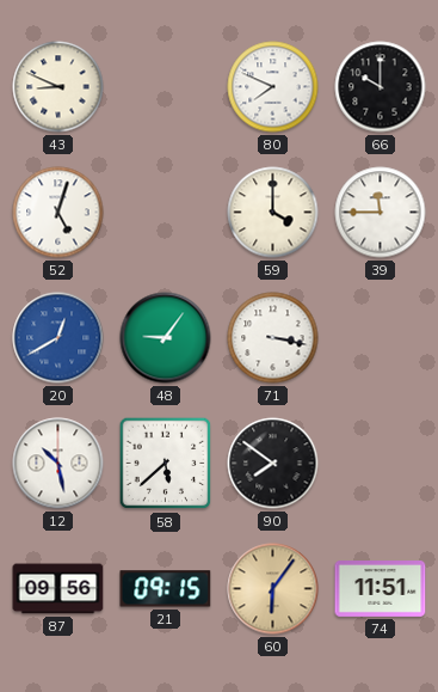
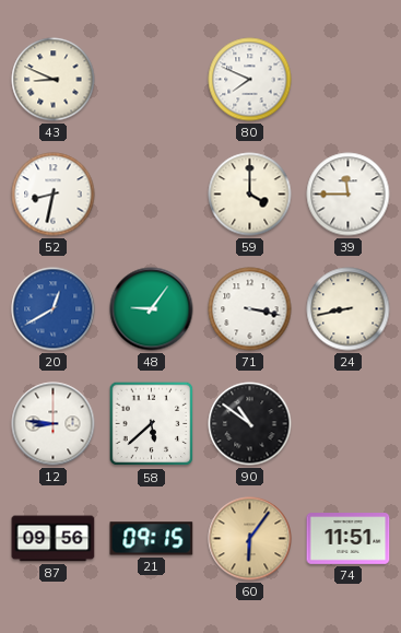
66: 10:00 -> none (381, 87)
52: 5:03 -> 8:32 (54, 195)
24: none -> 8:43 (349, 309)
12: 10:28 -> 8:46 (54, 424)
90: 7:51 -> 10:51 (250, 424)
